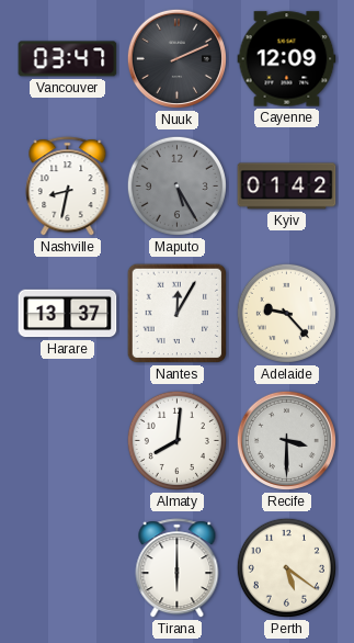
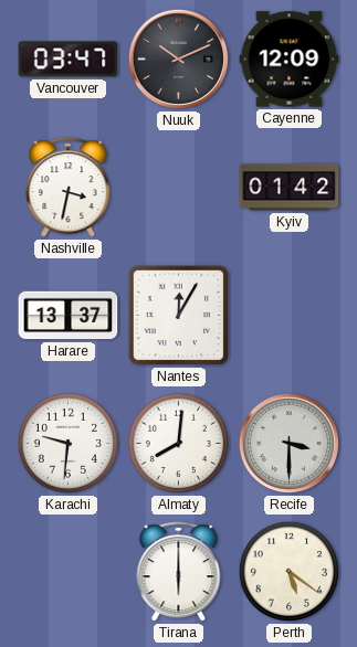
Nuuk: 2:11 -> 10:11 (178, 59)
Nashville: 8:32 -> 3:32 (69, 188)
Maputo: 5:25 -> none (176, 185)
Adelaide: 9:23 -> none (286, 313)
Karachi: none -> 9:31 (67, 443)
